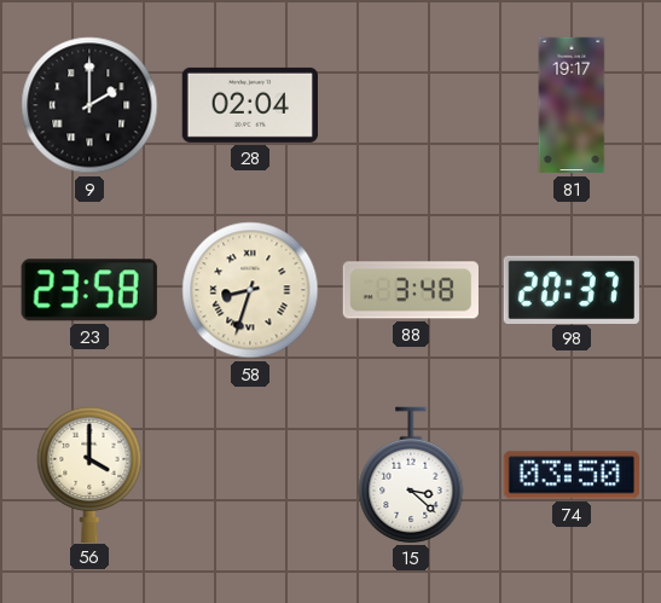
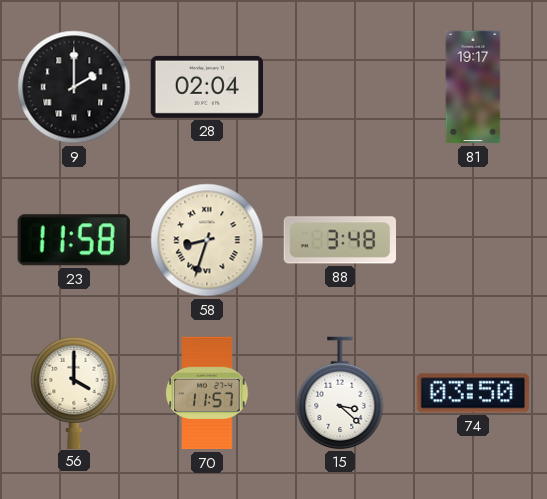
23: 23:58 -> 11:58 (74, 240)
98: 20:37 -> none (572, 289)
70: none -> 11:57 (207, 393)
